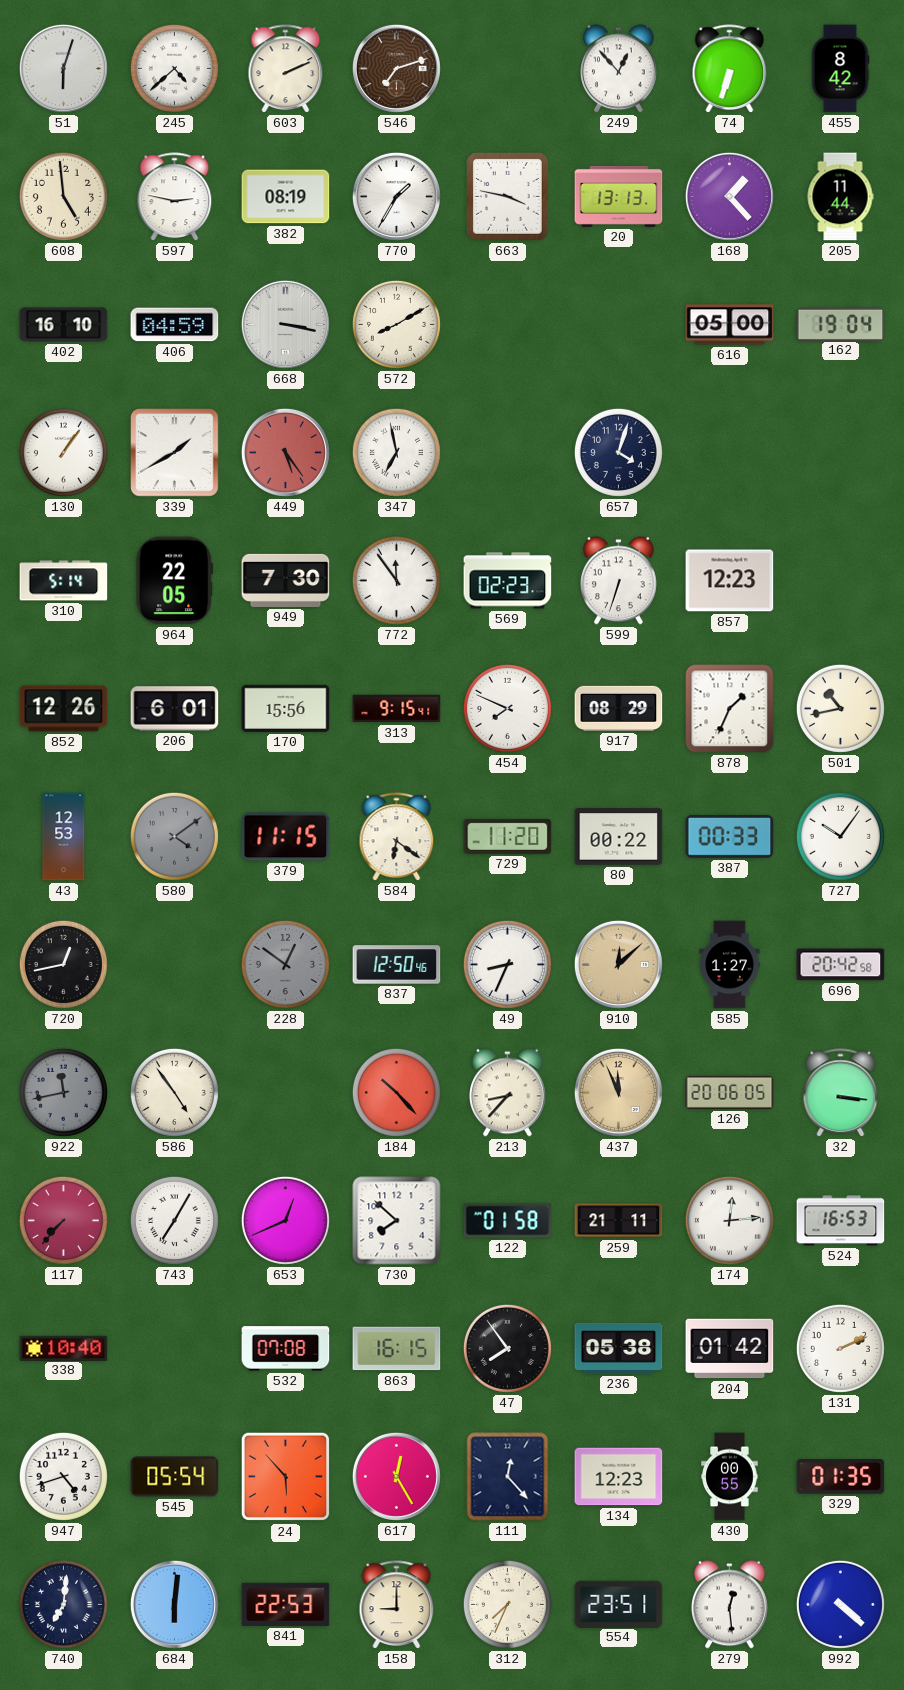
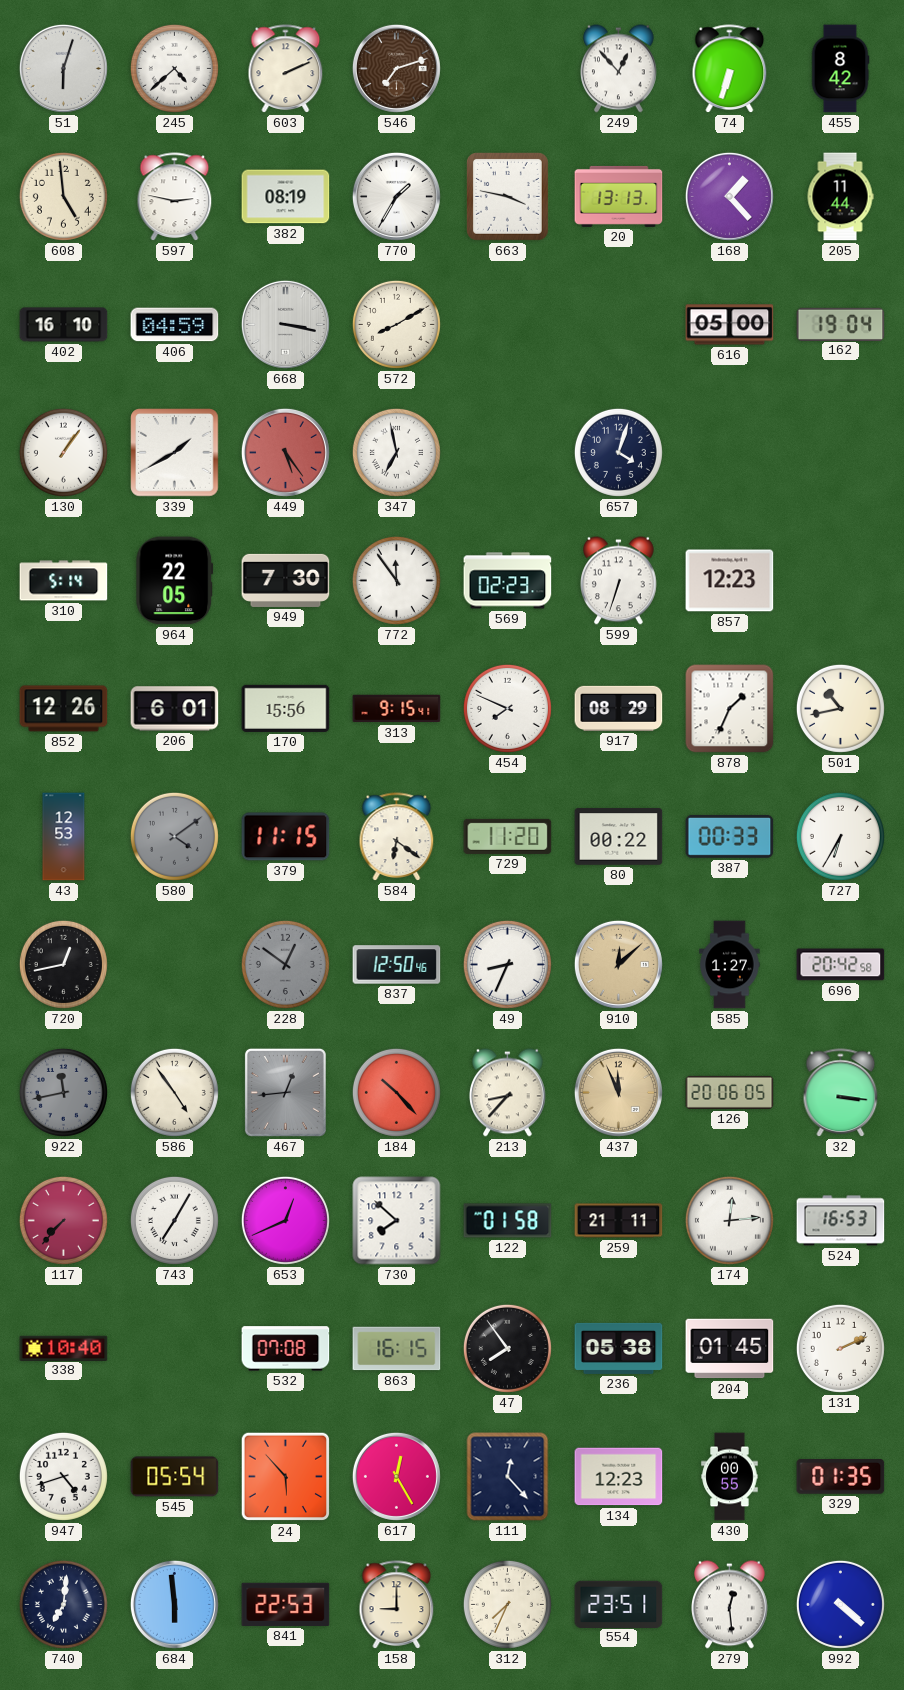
727: 10:06 -> 6:35 (840, 836)
467: none -> 12:44 (285, 1092)
204: 01:42 -> 01:45 (730, 1349)
684: 6:01 -> 5:59 (174, 1604)
